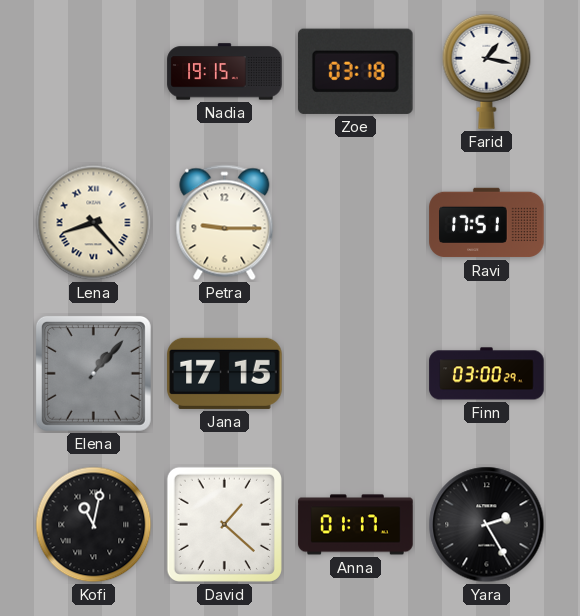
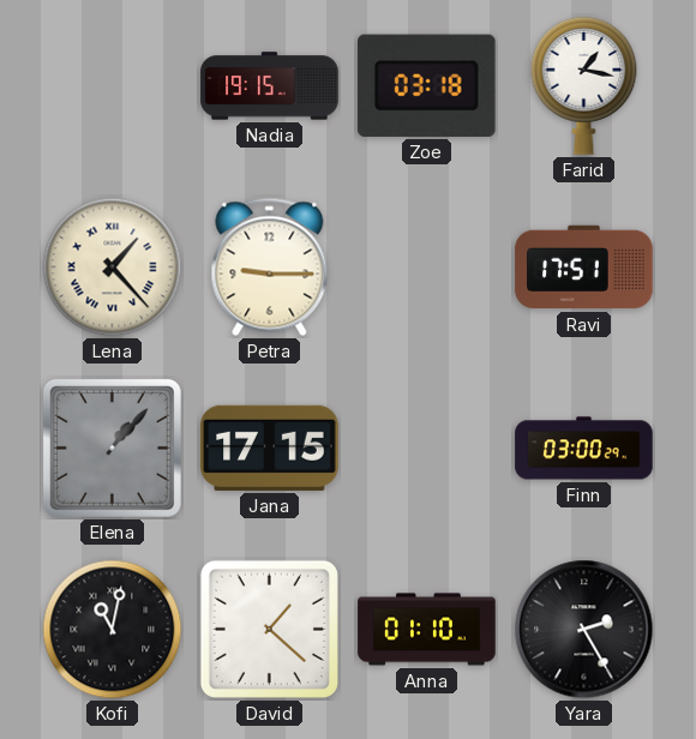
Lena: 8:23 -> 1:23 (113, 268)
Anna: 01:17 -> 01:10 (427, 630)
